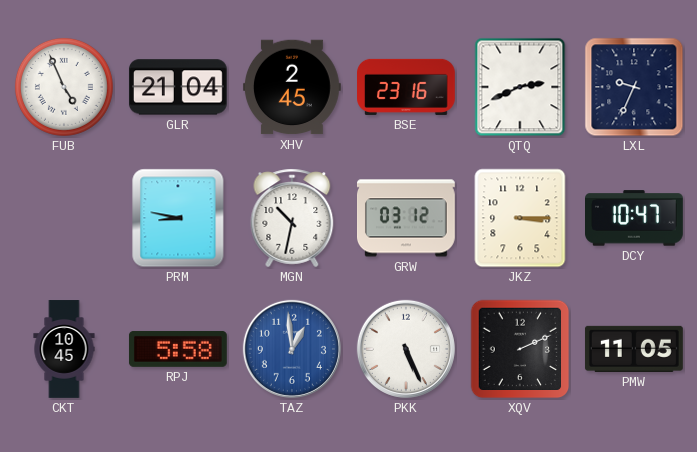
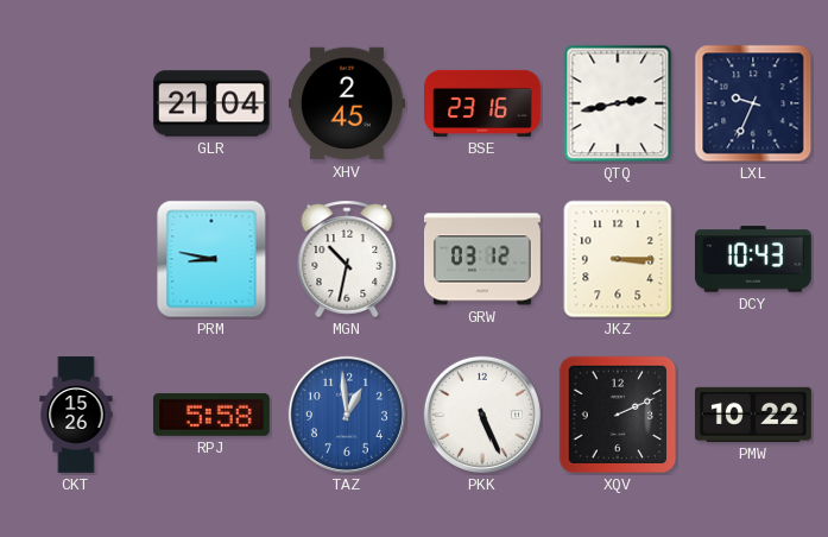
FUB: 4:56 -> none (64, 87)
QTQ: 2:41 -> 2:43 (618, 103)
DCY: 10:47 -> 10:43 (754, 259)
CKT: 10:45 -> 15:26 (76, 415)
PMW: 11:05 -> 10:22 (753, 415)
